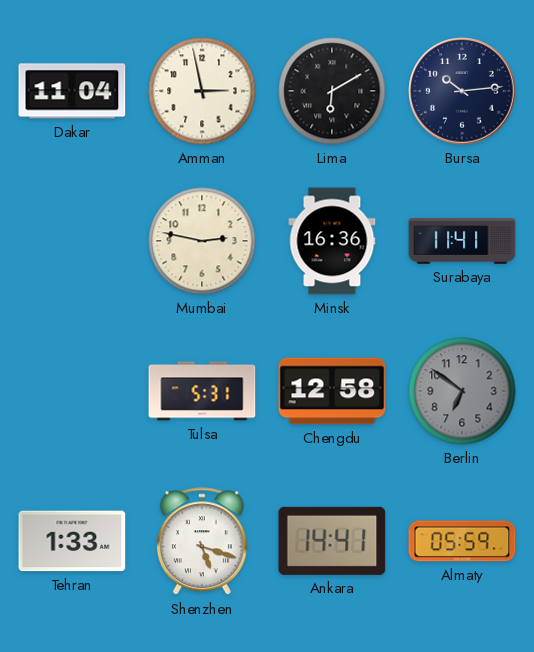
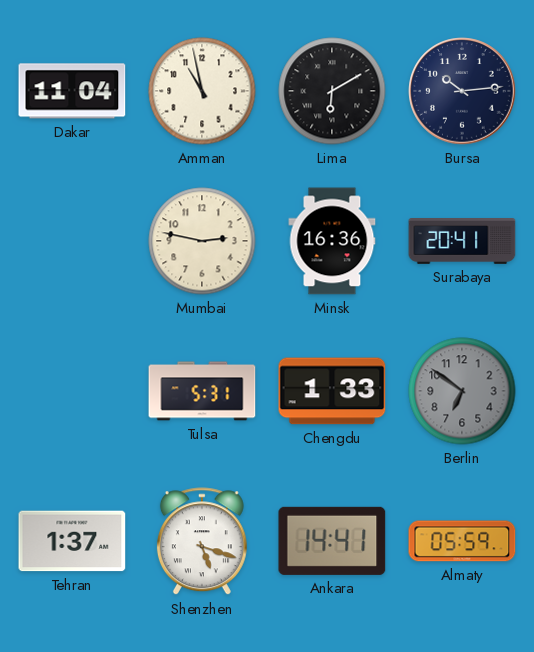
Amman: 2:58 -> 10:58 (202, 91)
Surabaya: 11:41 -> 20:41 (462, 242)
Chengdu: 12:58 -> 1:33 (332, 391)
Tehran: 1:33 -> 1:37 (72, 541)
